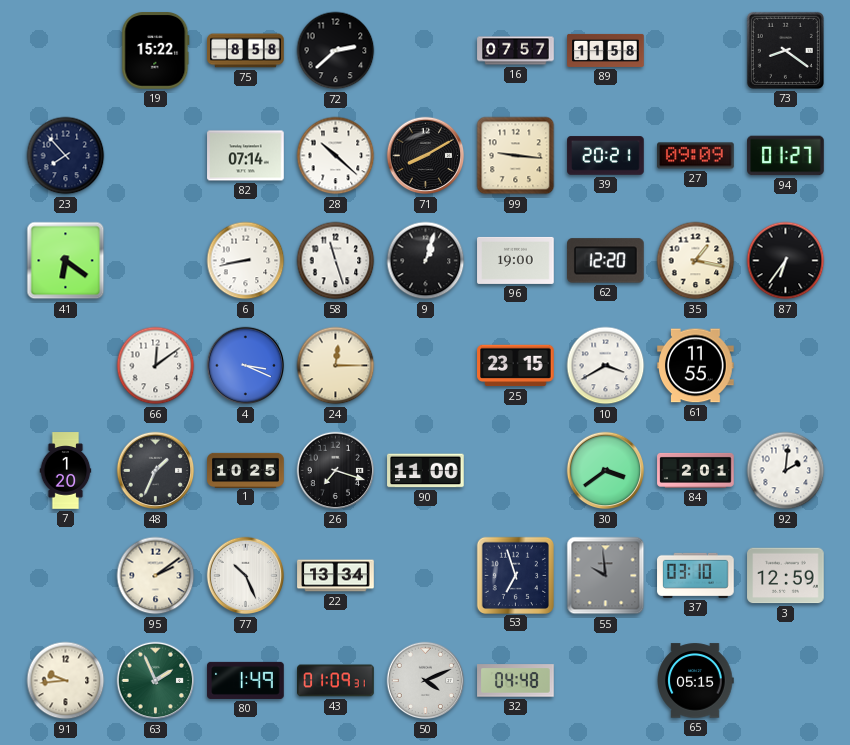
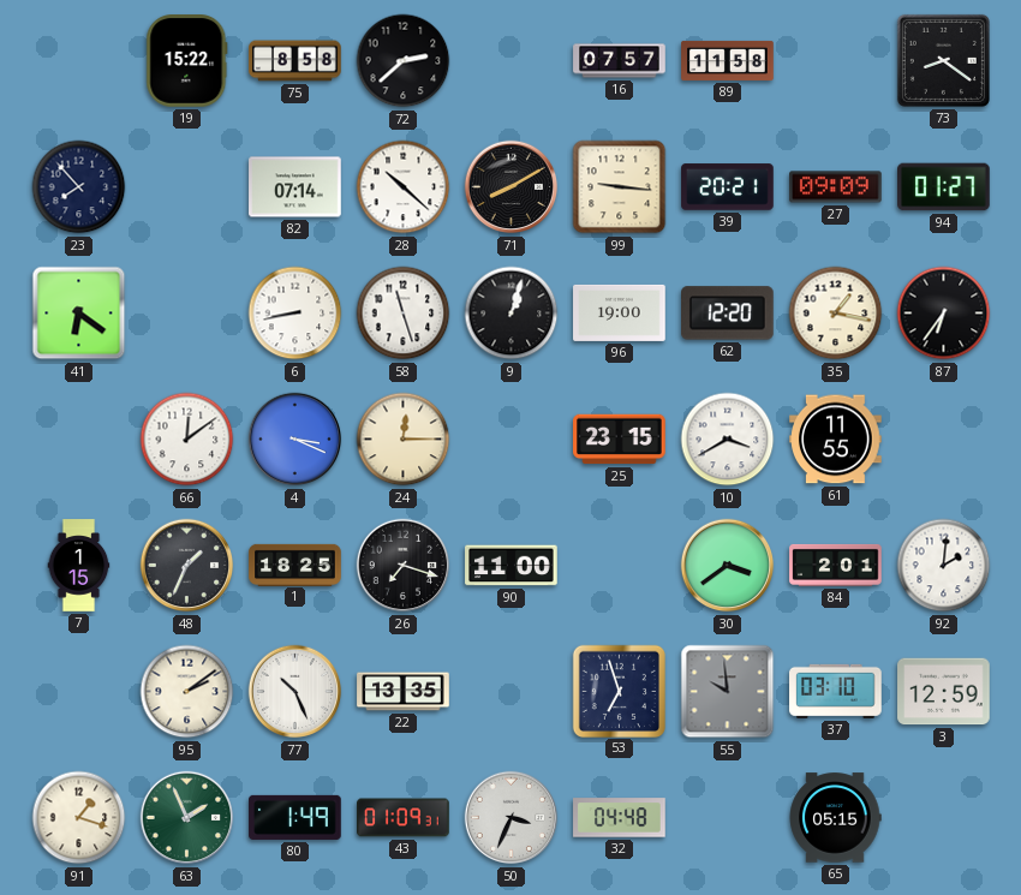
7: 1:20 -> 1:15 (79, 566)
1: 10:25 -> 18:25 (295, 565)
22: 13:34 -> 13:35 (404, 692)
91: 9:44 -> 1:18 (79, 818)
50: 4:11 -> 3:34 (512, 818)
